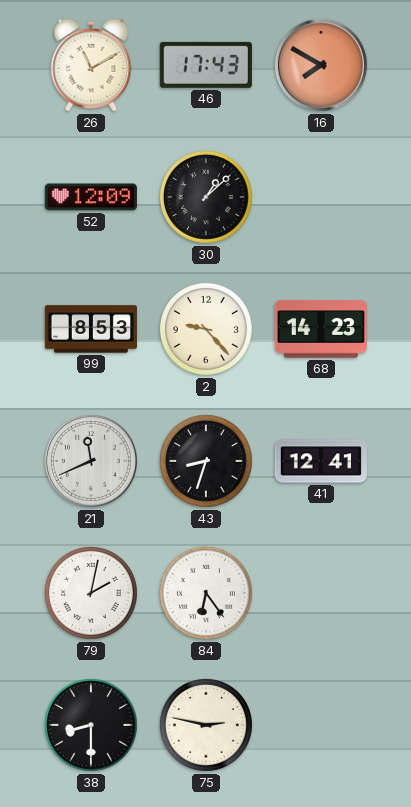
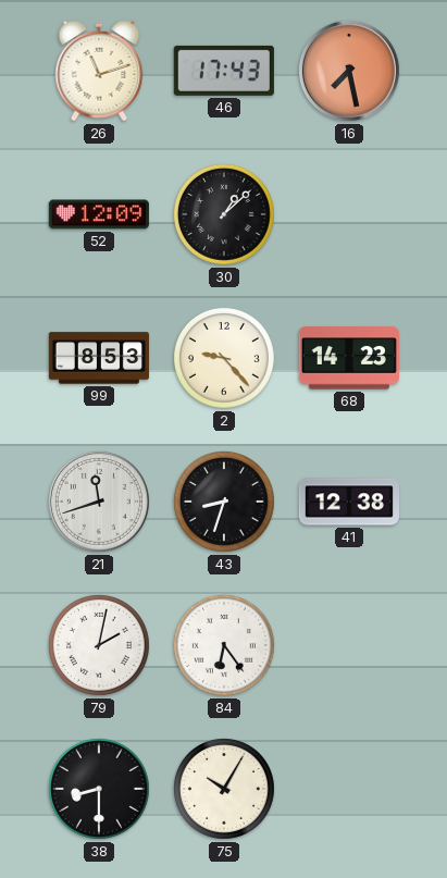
26: 11:10 -> 11:12 (99, 71)
16: 7:50 -> 7:28 (349, 71)
21: 11:41 -> 11:42 (99, 502)
41: 12:41 -> 12:38 (348, 502)
75: 2:47 -> 10:05 (224, 789)
